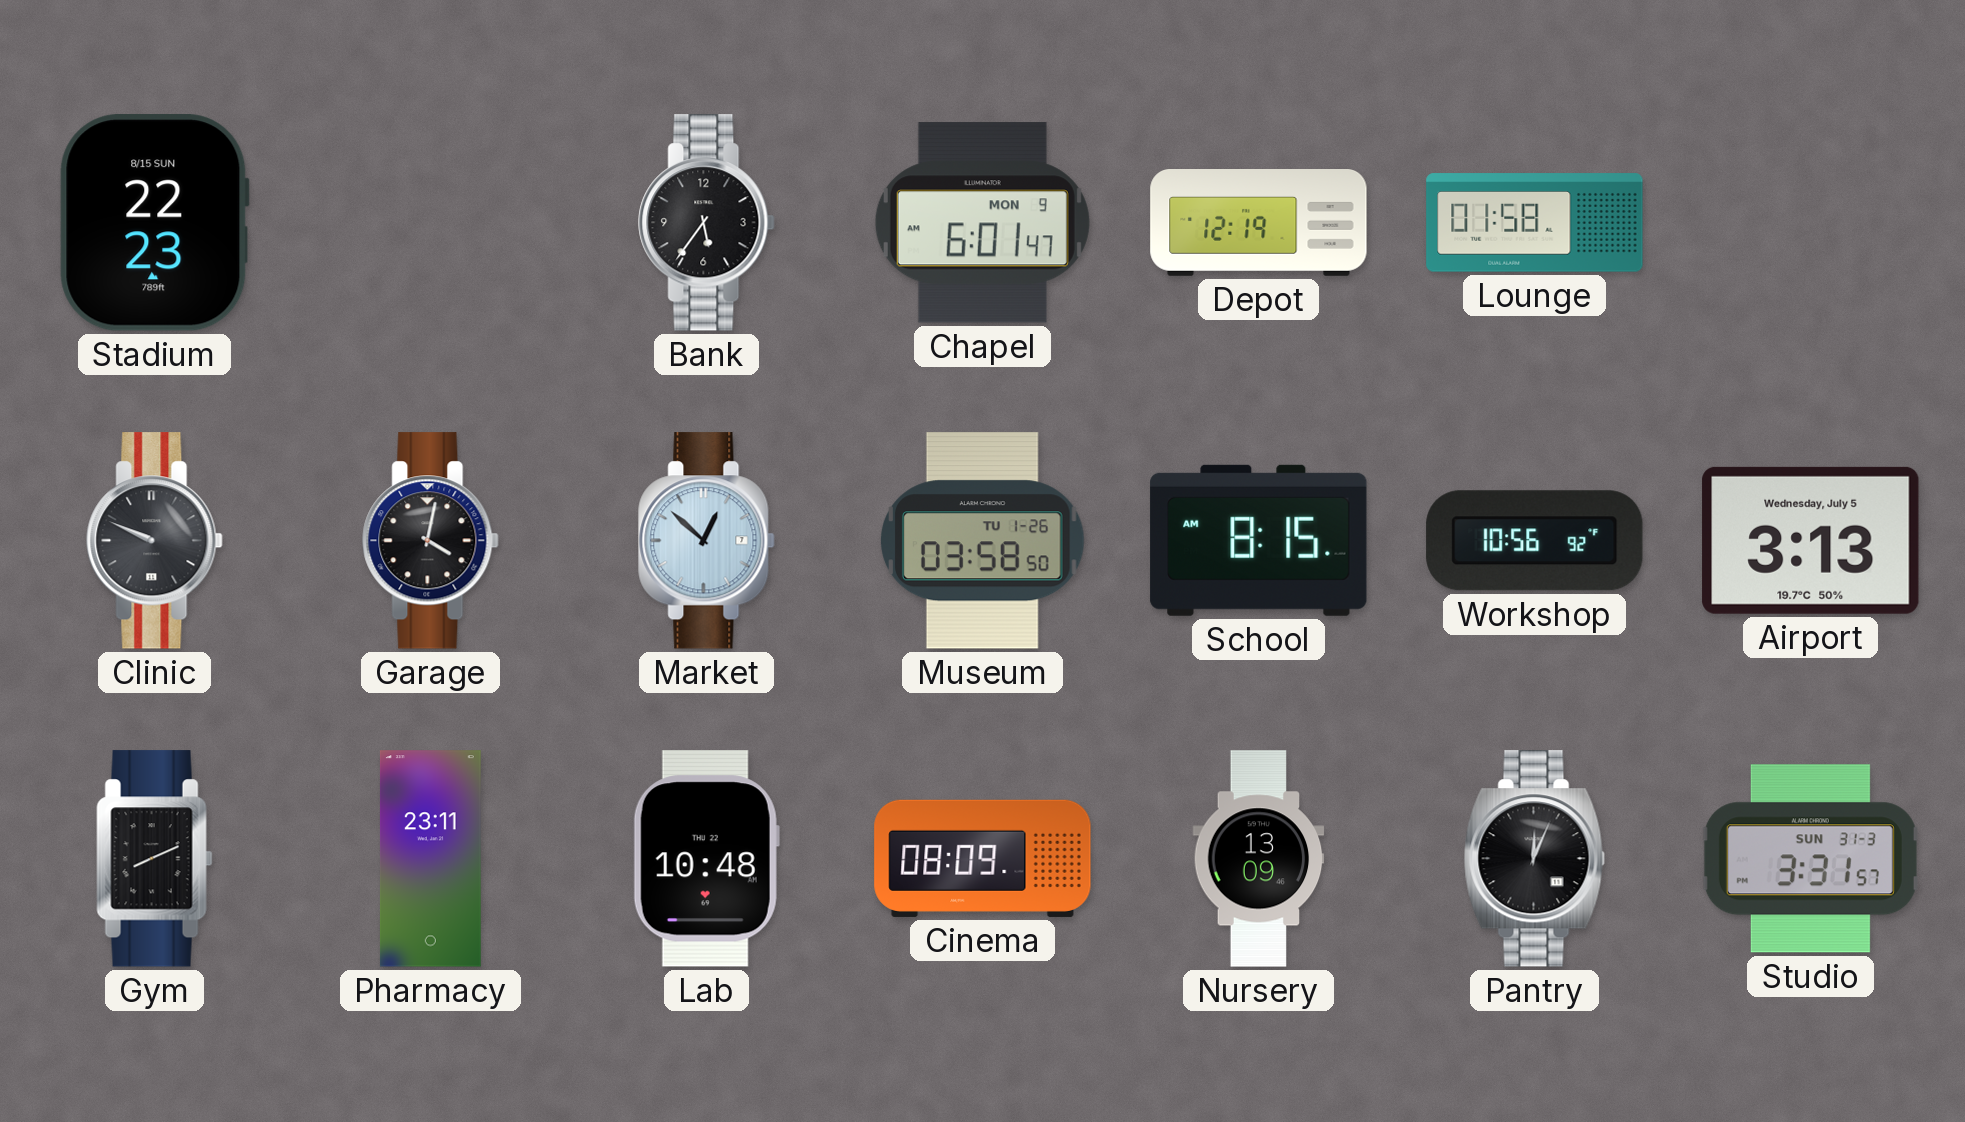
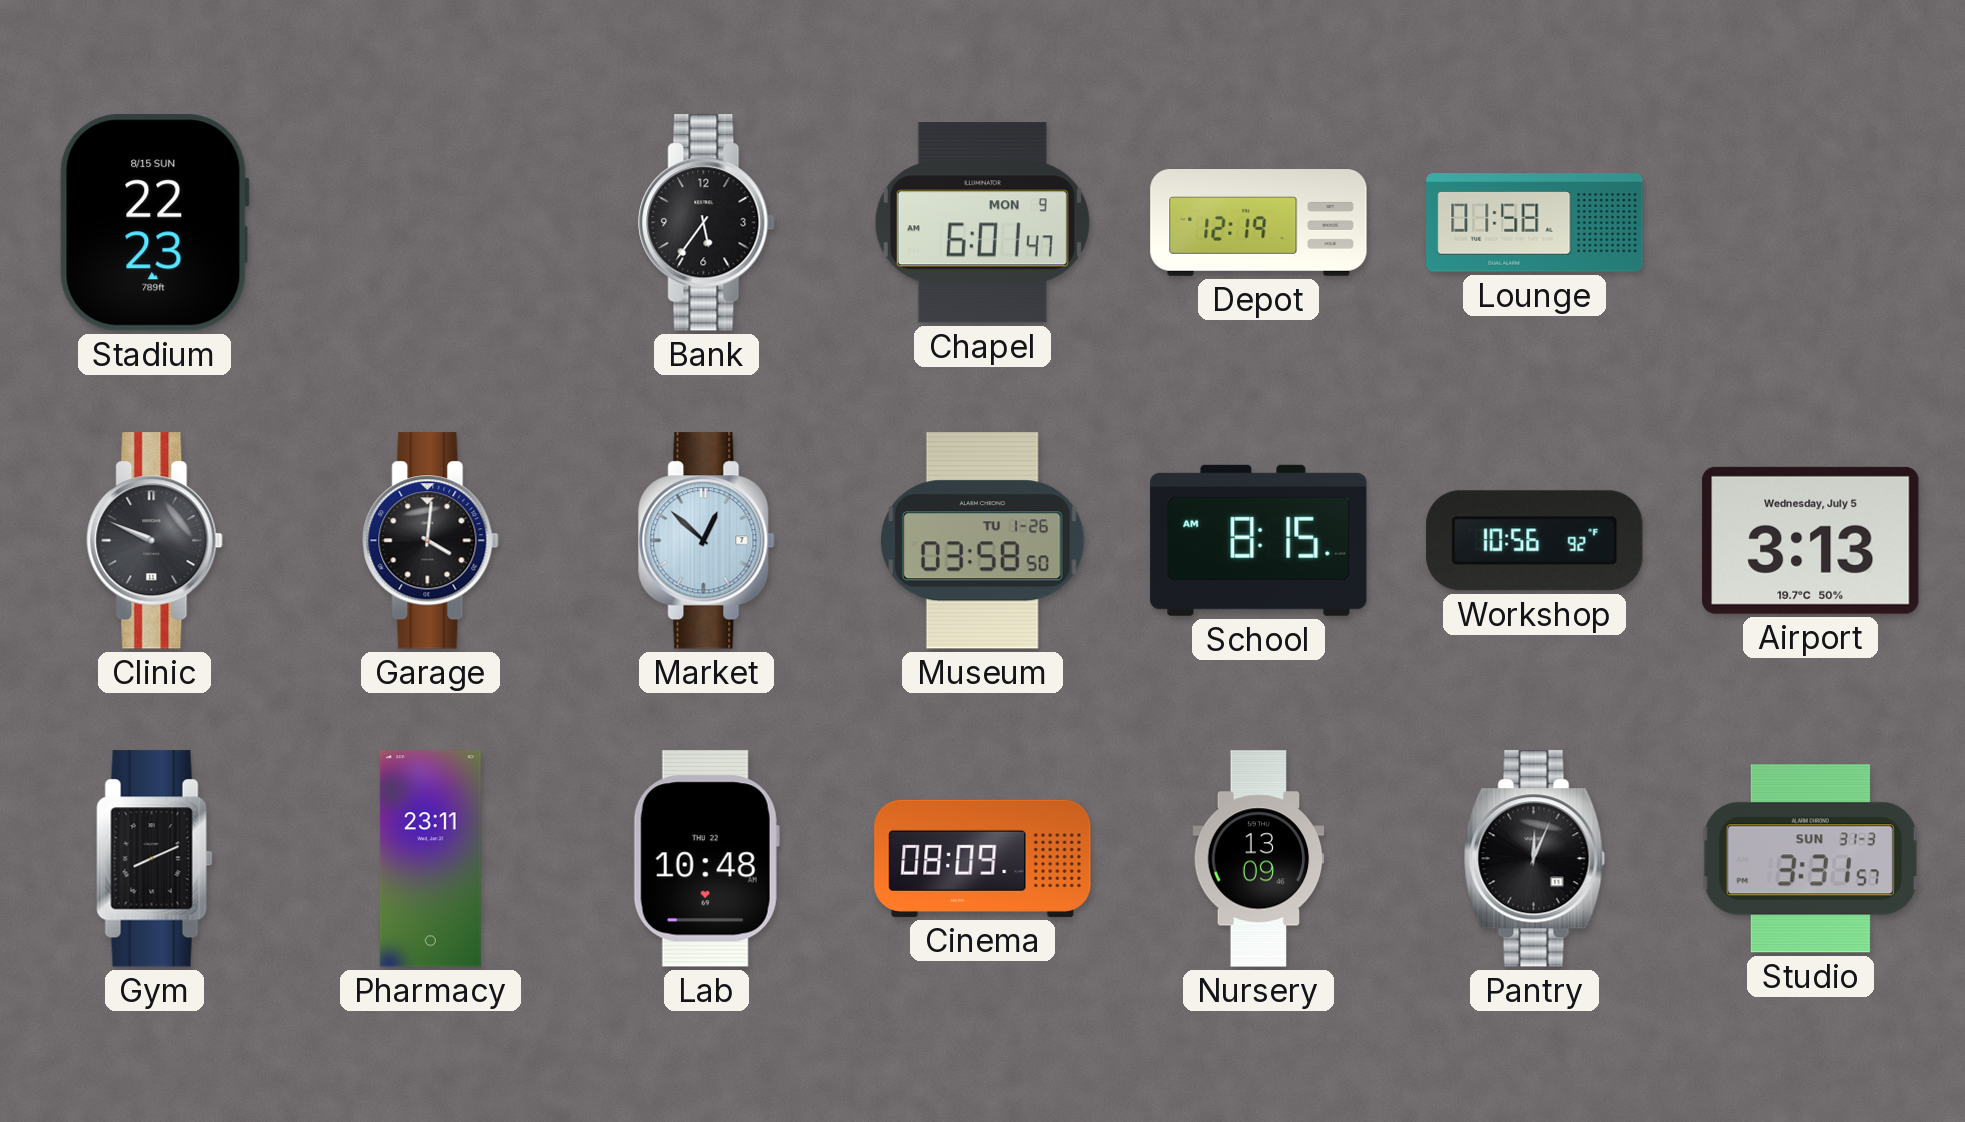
Garage: 4:02 -> 4:01 (431, 541)
